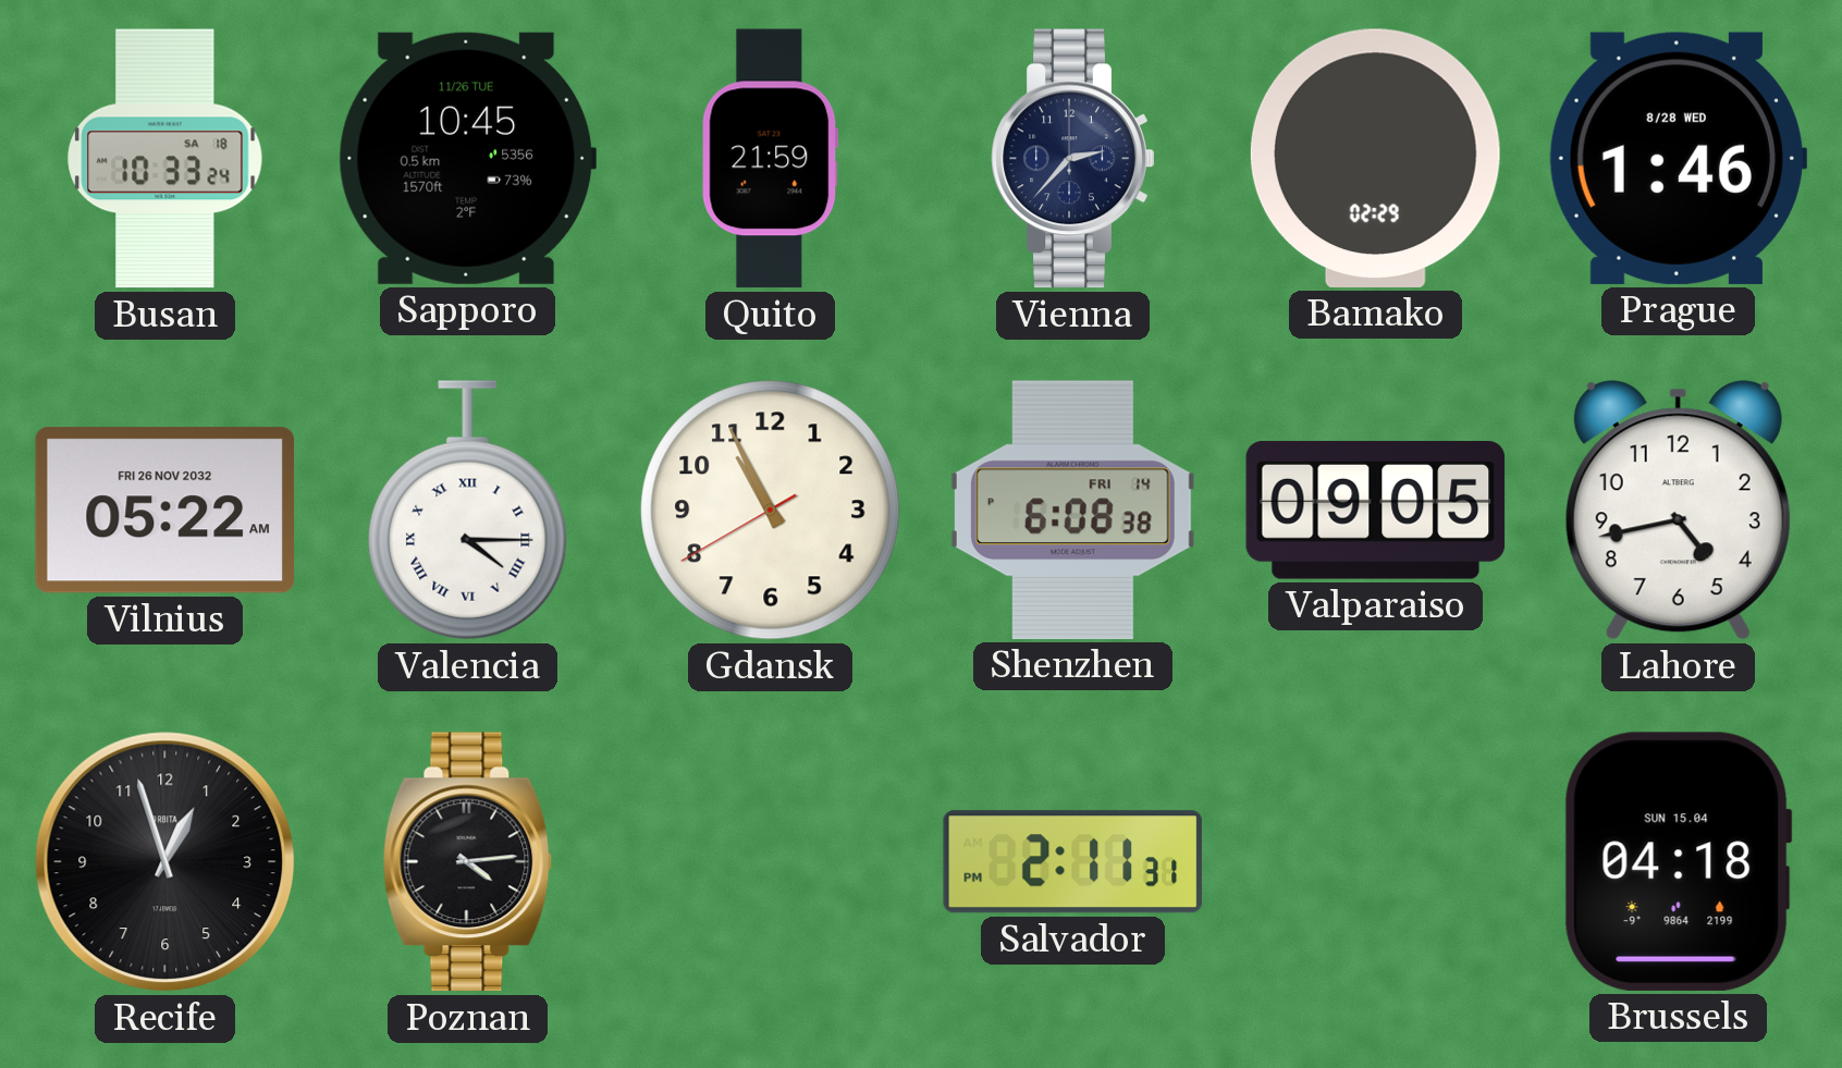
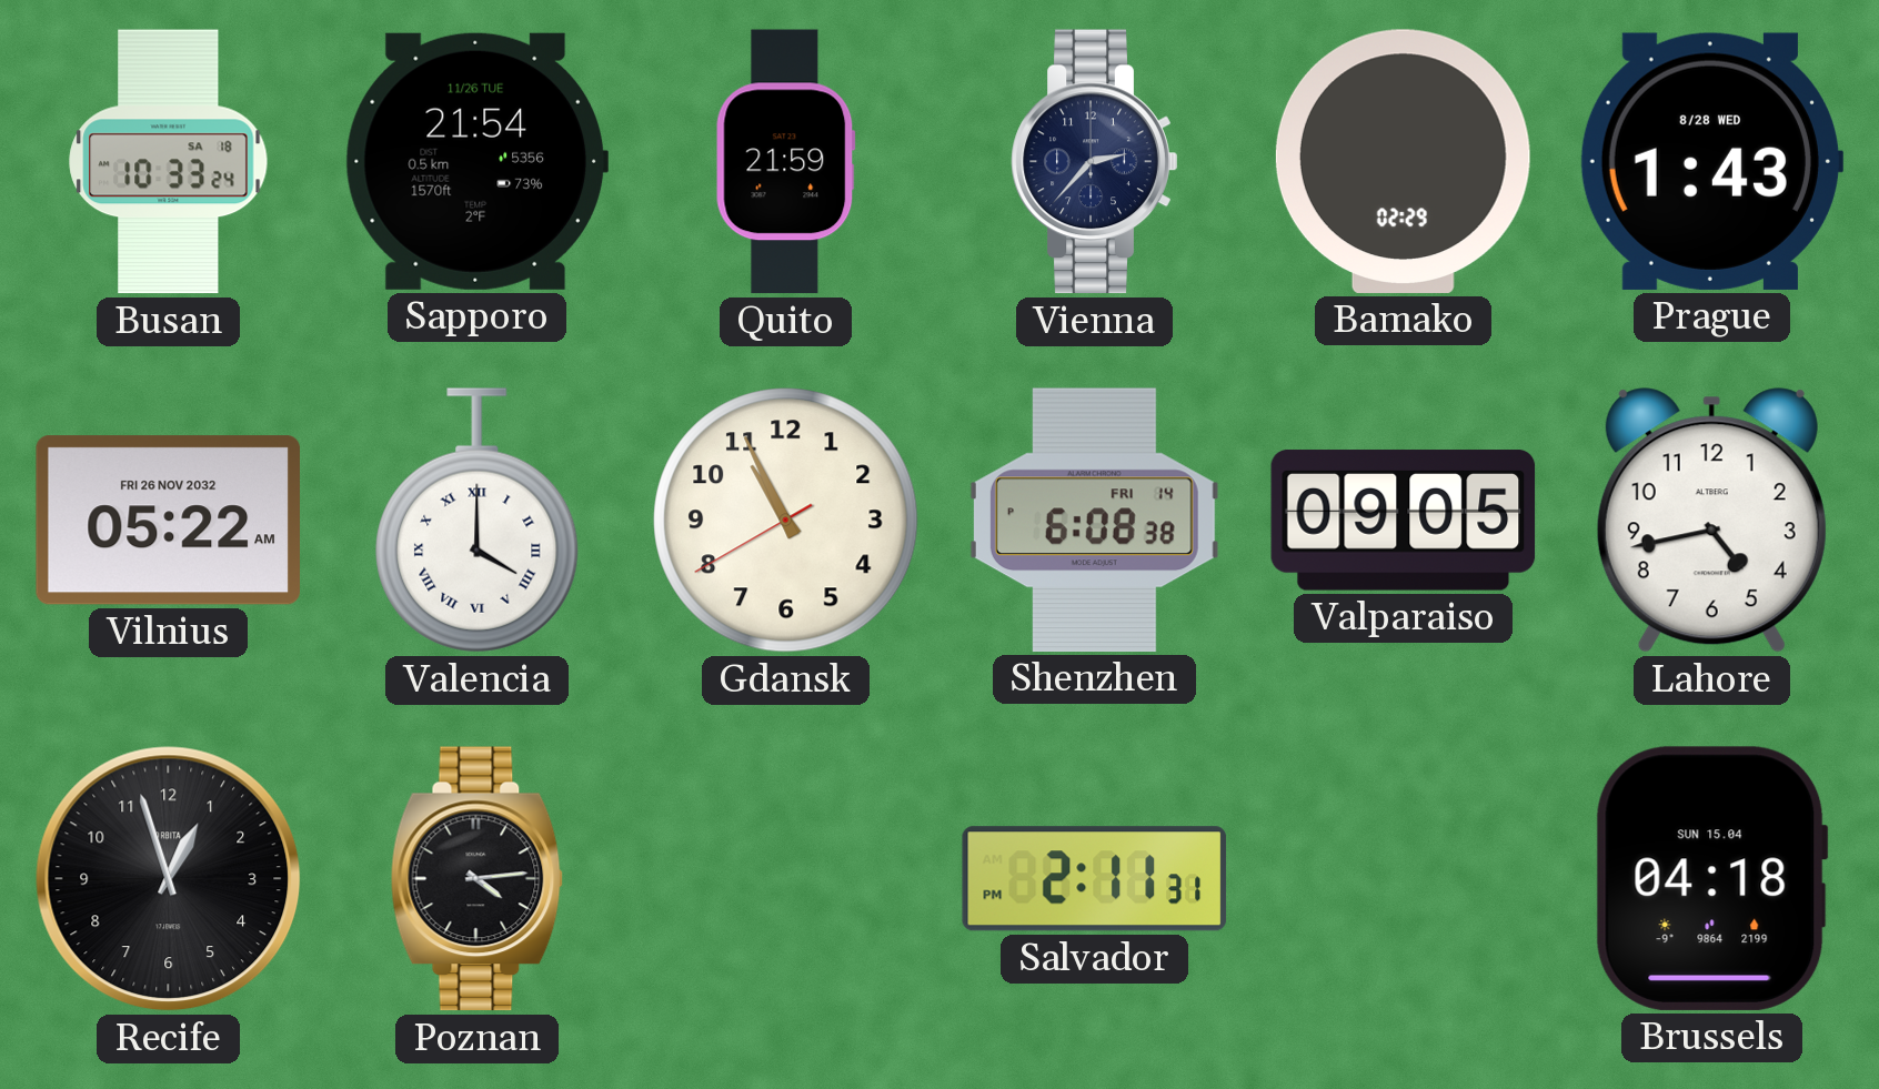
Sapporo: 10:45 -> 21:54 (476, 161)
Prague: 1:46 -> 1:43 (1710, 161)
Valencia: 4:15 -> 4:00 (478, 521)
